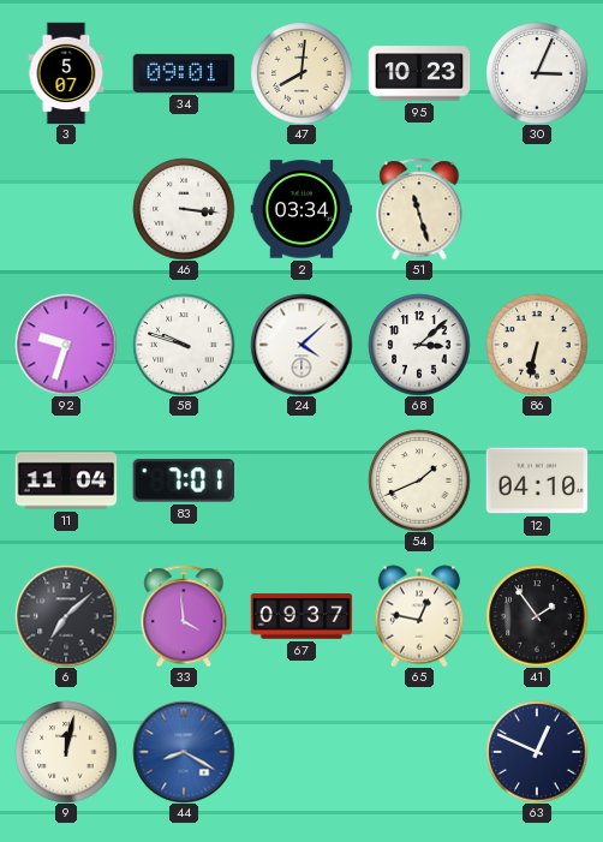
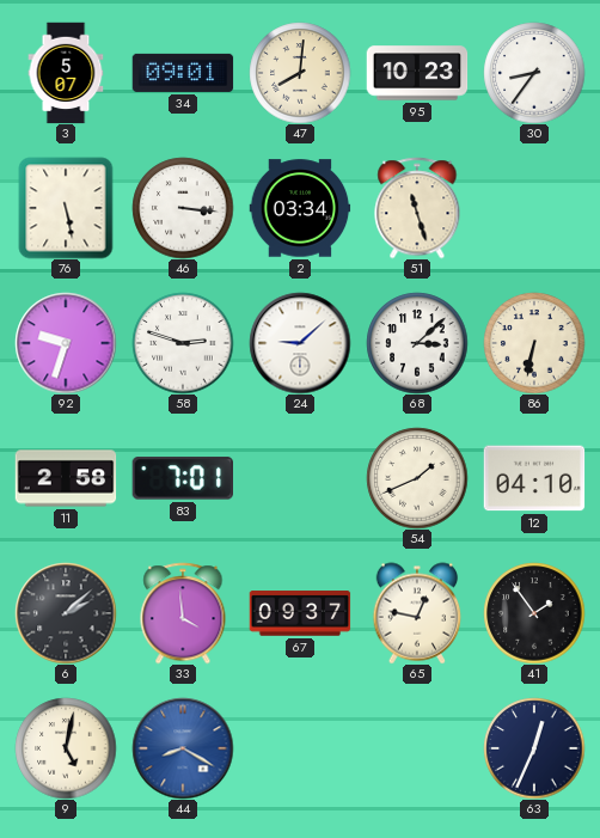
30: 3:04 -> 8:36 (534, 73)
76: none -> 5:28 (66, 208)
58: 9:48 -> 2:48 (183, 343)
24: 4:08 -> 9:08 (300, 343)
11: 11:04 -> 2:58 (66, 478)
6: 7:08 -> 2:08 (66, 613)
9: 12:02 -> 5:02 (66, 748)
63: 12:49 -> 12:34 (534, 748)
